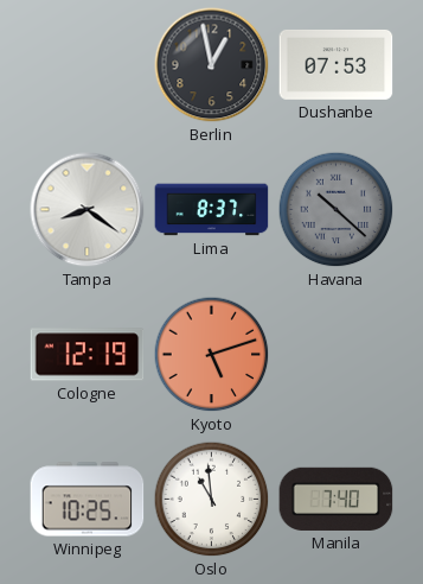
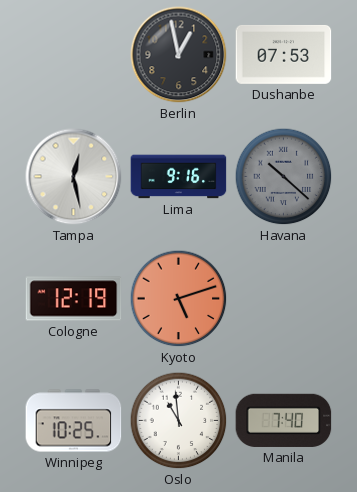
Tampa: 8:21 -> 12:28 (74, 177)
Lima: 8:37 -> 9:16 (179, 177)
